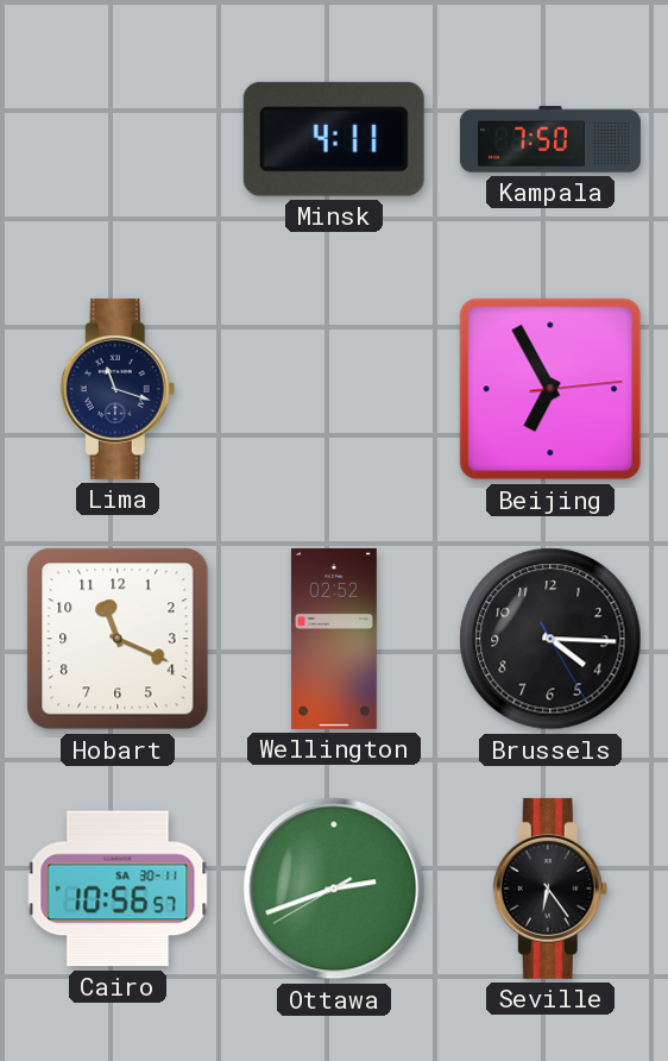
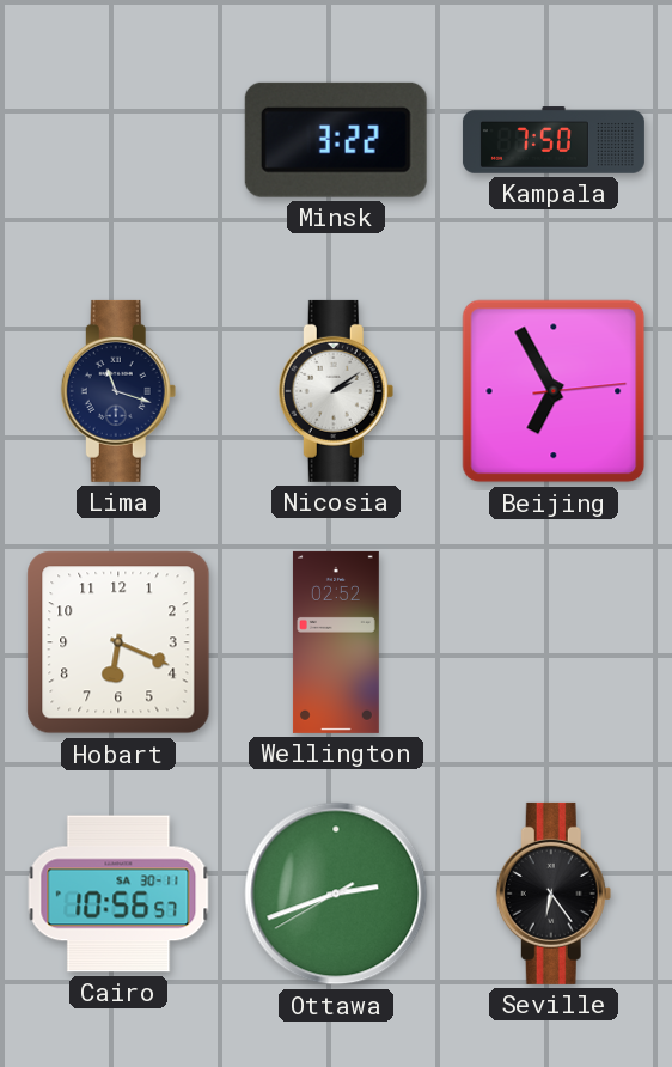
Minsk: 4:11 -> 3:22 (336, 140)
Nicosia: none -> 2:09 (336, 391)
Hobart: 11:19 -> 6:19 (118, 642)
Brussels: 4:15 -> none (550, 639)
